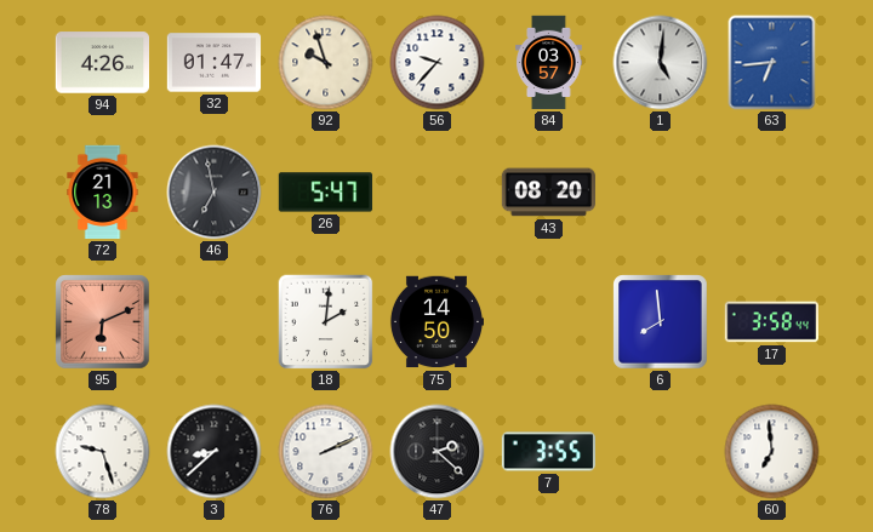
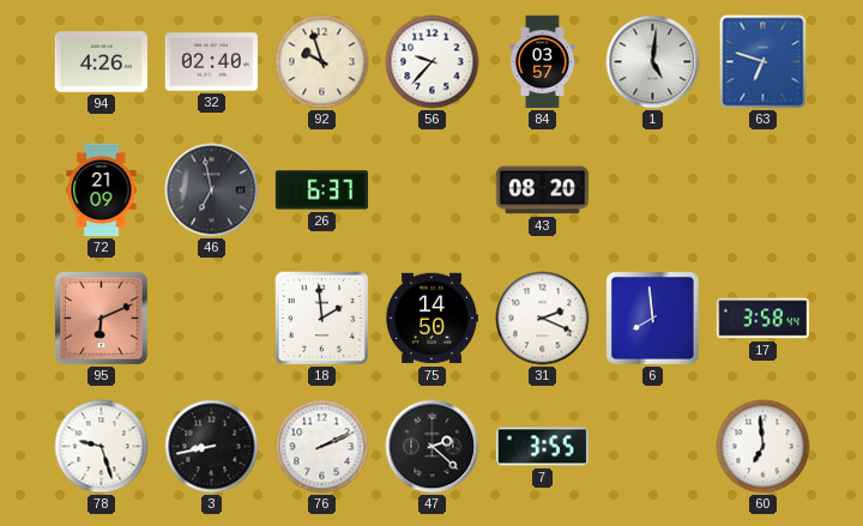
32: 01:47 -> 02:40 (212, 62)
63: 6:44 -> 6:48 (764, 62)
72: 21:13 -> 21:09 (102, 191)
26: 5:47 -> 6:37 (322, 191)
18: 2:01 -> 1:59 (322, 319)
31: none -> 2:19 (543, 319)
3: 8:38 -> 8:43 (212, 447)
